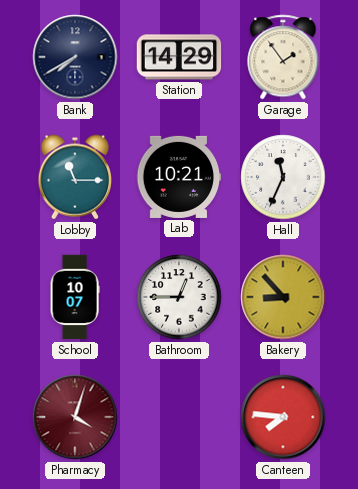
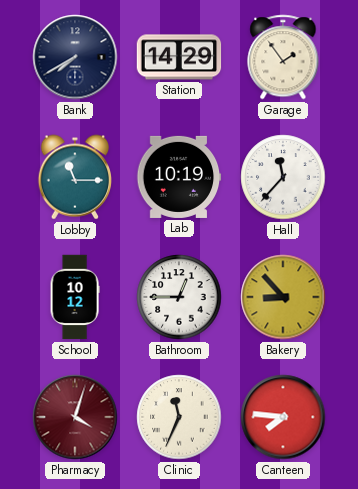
Lab: 10:21 -> 10:19 (179, 177)
Hall: 11:34 -> 11:37 (283, 177)
School: 10:07 -> 10:12 (75, 297)
Clinic: none -> 11:34 (179, 417)
